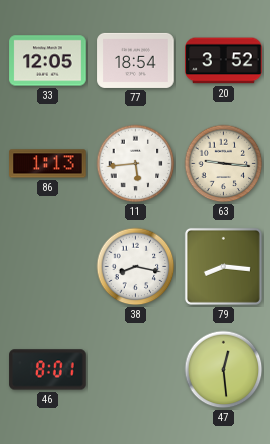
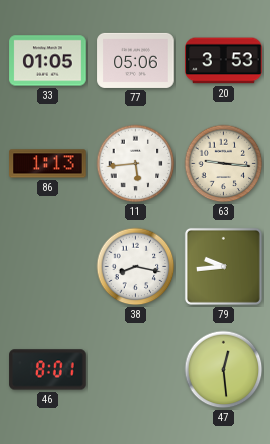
33: 12:05 -> 01:05 (48, 61)
77: 18:54 -> 05:06 (136, 60)
20: 3:52 -> 3:53 (224, 61)
79: 8:16 -> 9:44 (223, 266)
